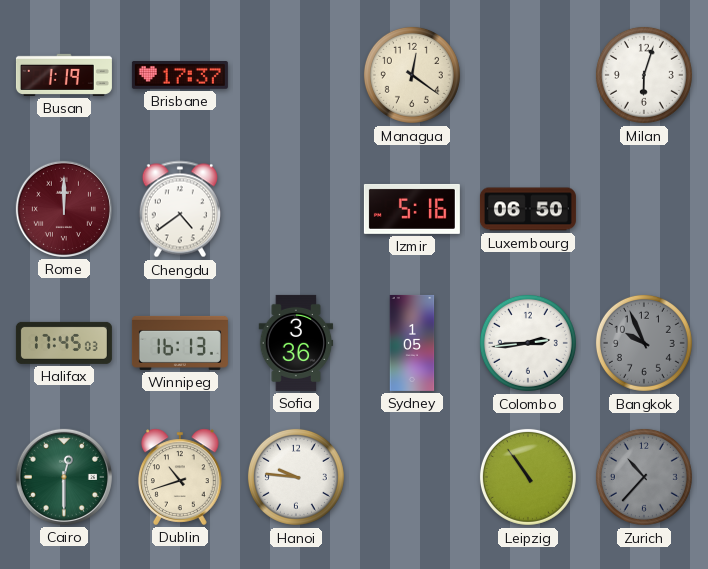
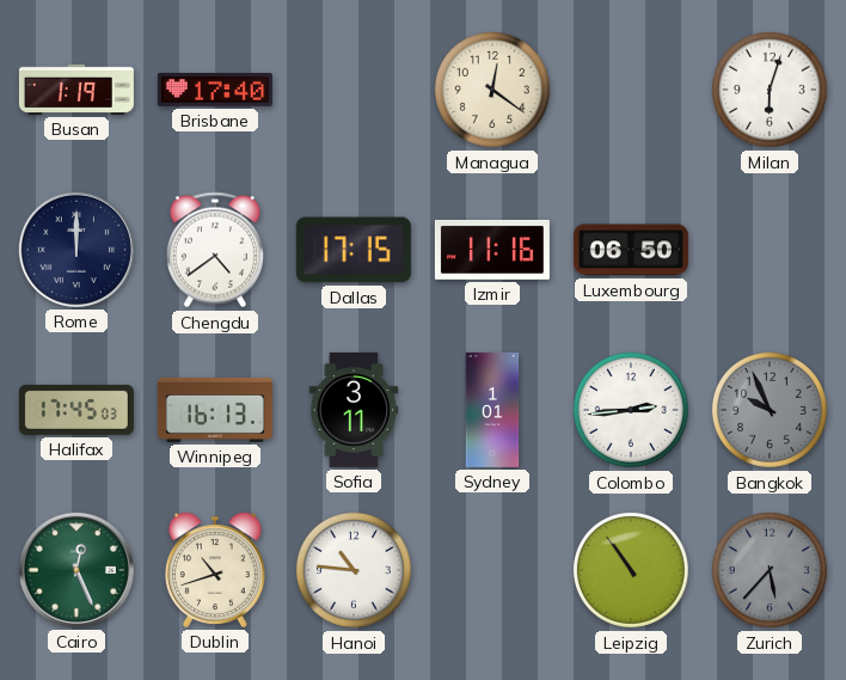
Brisbane: 17:37 -> 17:40 (215, 91)
Rome dial: burgundy -> navy (76, 250)
Dallas: none -> 17:15 (354, 250)
Izmir: 5:16 -> 11:16 (492, 250)
Sofia: 3:36 -> 3:11 (354, 410)
Sydney: 1:05 -> 1:01 (492, 410)
Cairo: 12:30 -> 12:26 (76, 570)
Hanoi: 9:46 -> 10:46 (354, 570)
Zurich: 10:37 -> 5:37 (770, 570)
